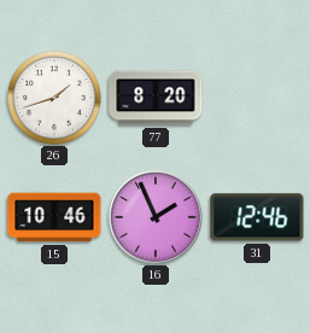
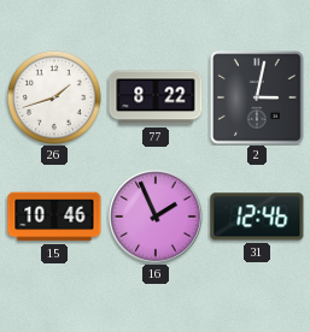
77: 8:20 -> 8:22 (156, 97)
2: none -> 3:02 (257, 97)
